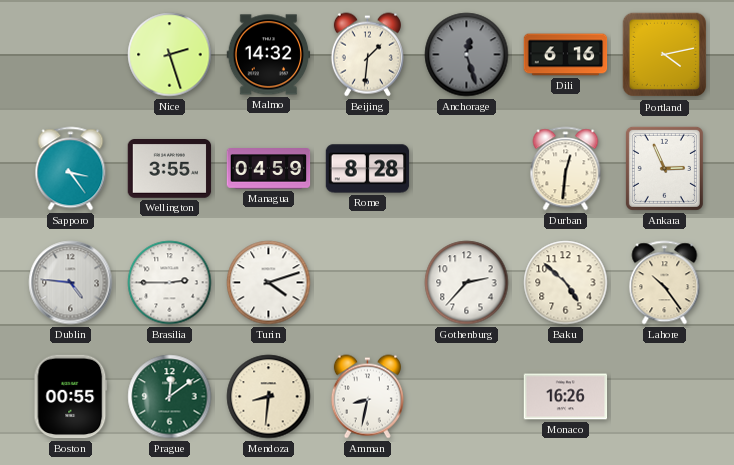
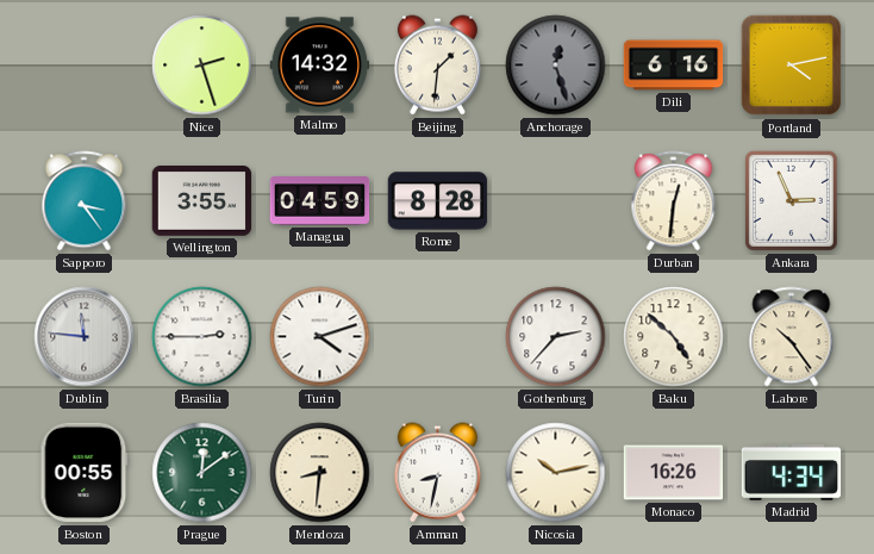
Dublin: 4:46 -> 11:46 (85, 337)
Nicosia: none -> 10:13 (556, 473)
Madrid: none -> 4:34 (792, 472)
